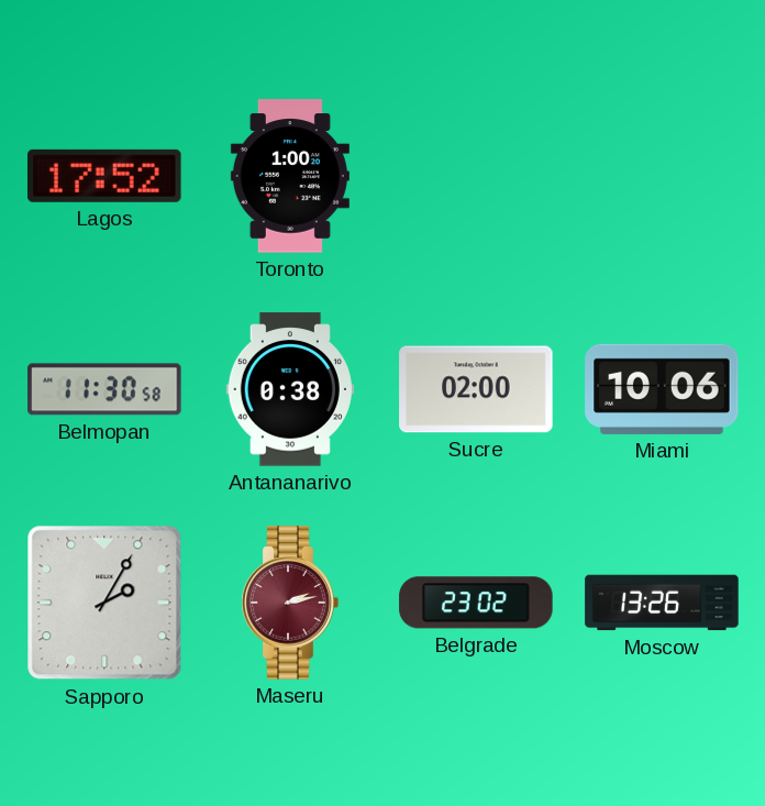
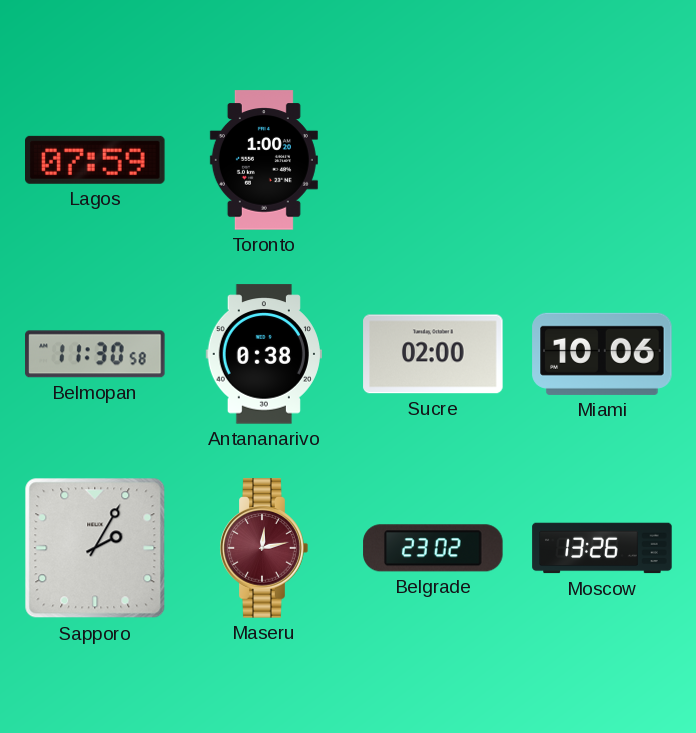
Lagos: 17:52 -> 07:59 (95, 160)
Maseru: 2:13 -> 12:13 (264, 548)
